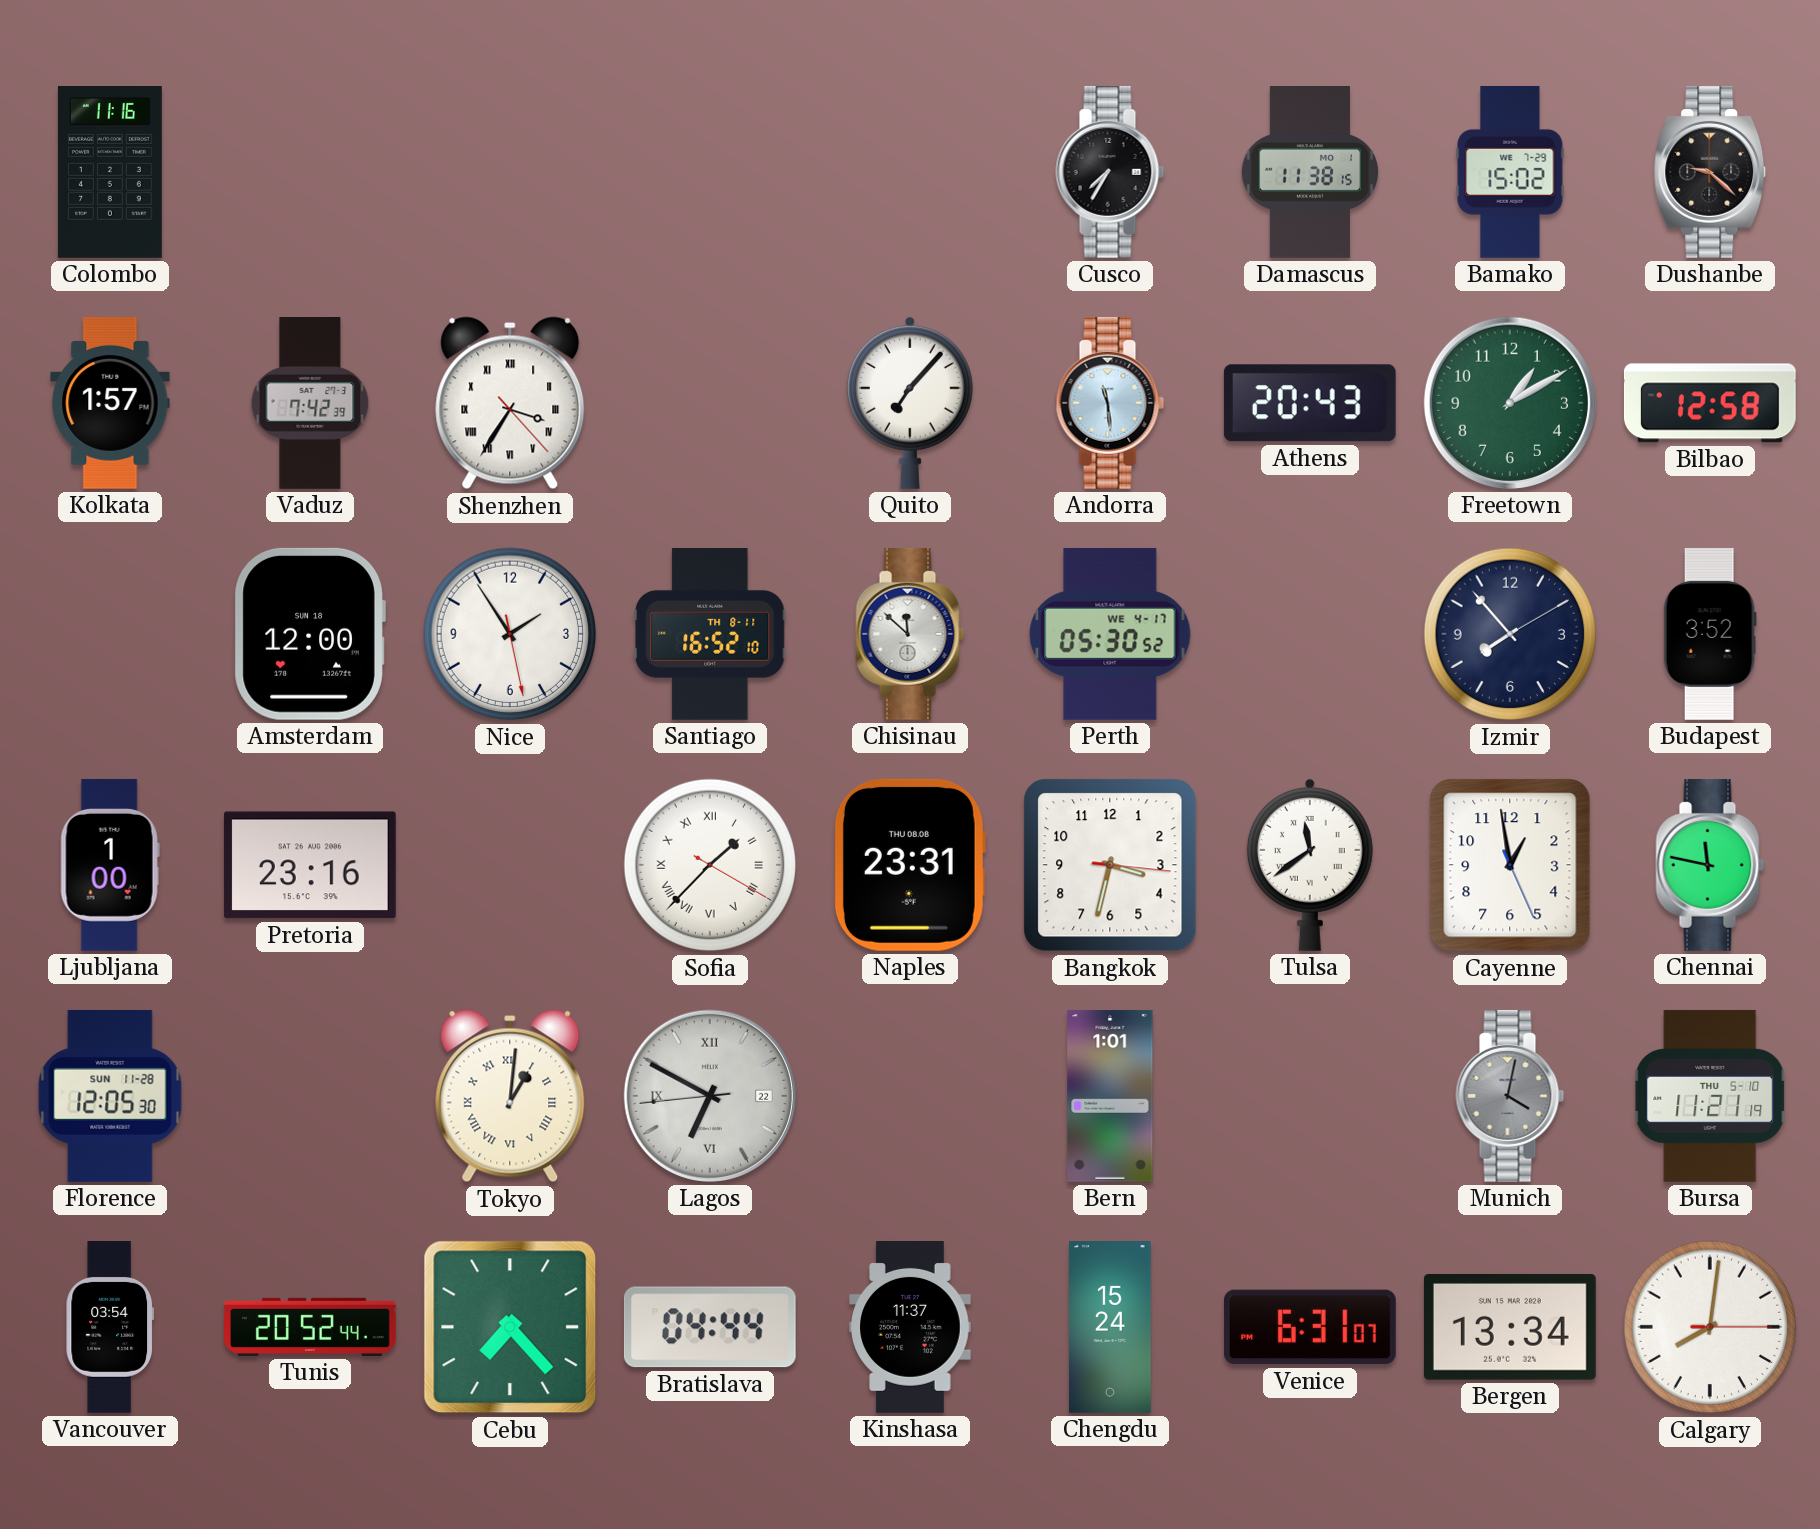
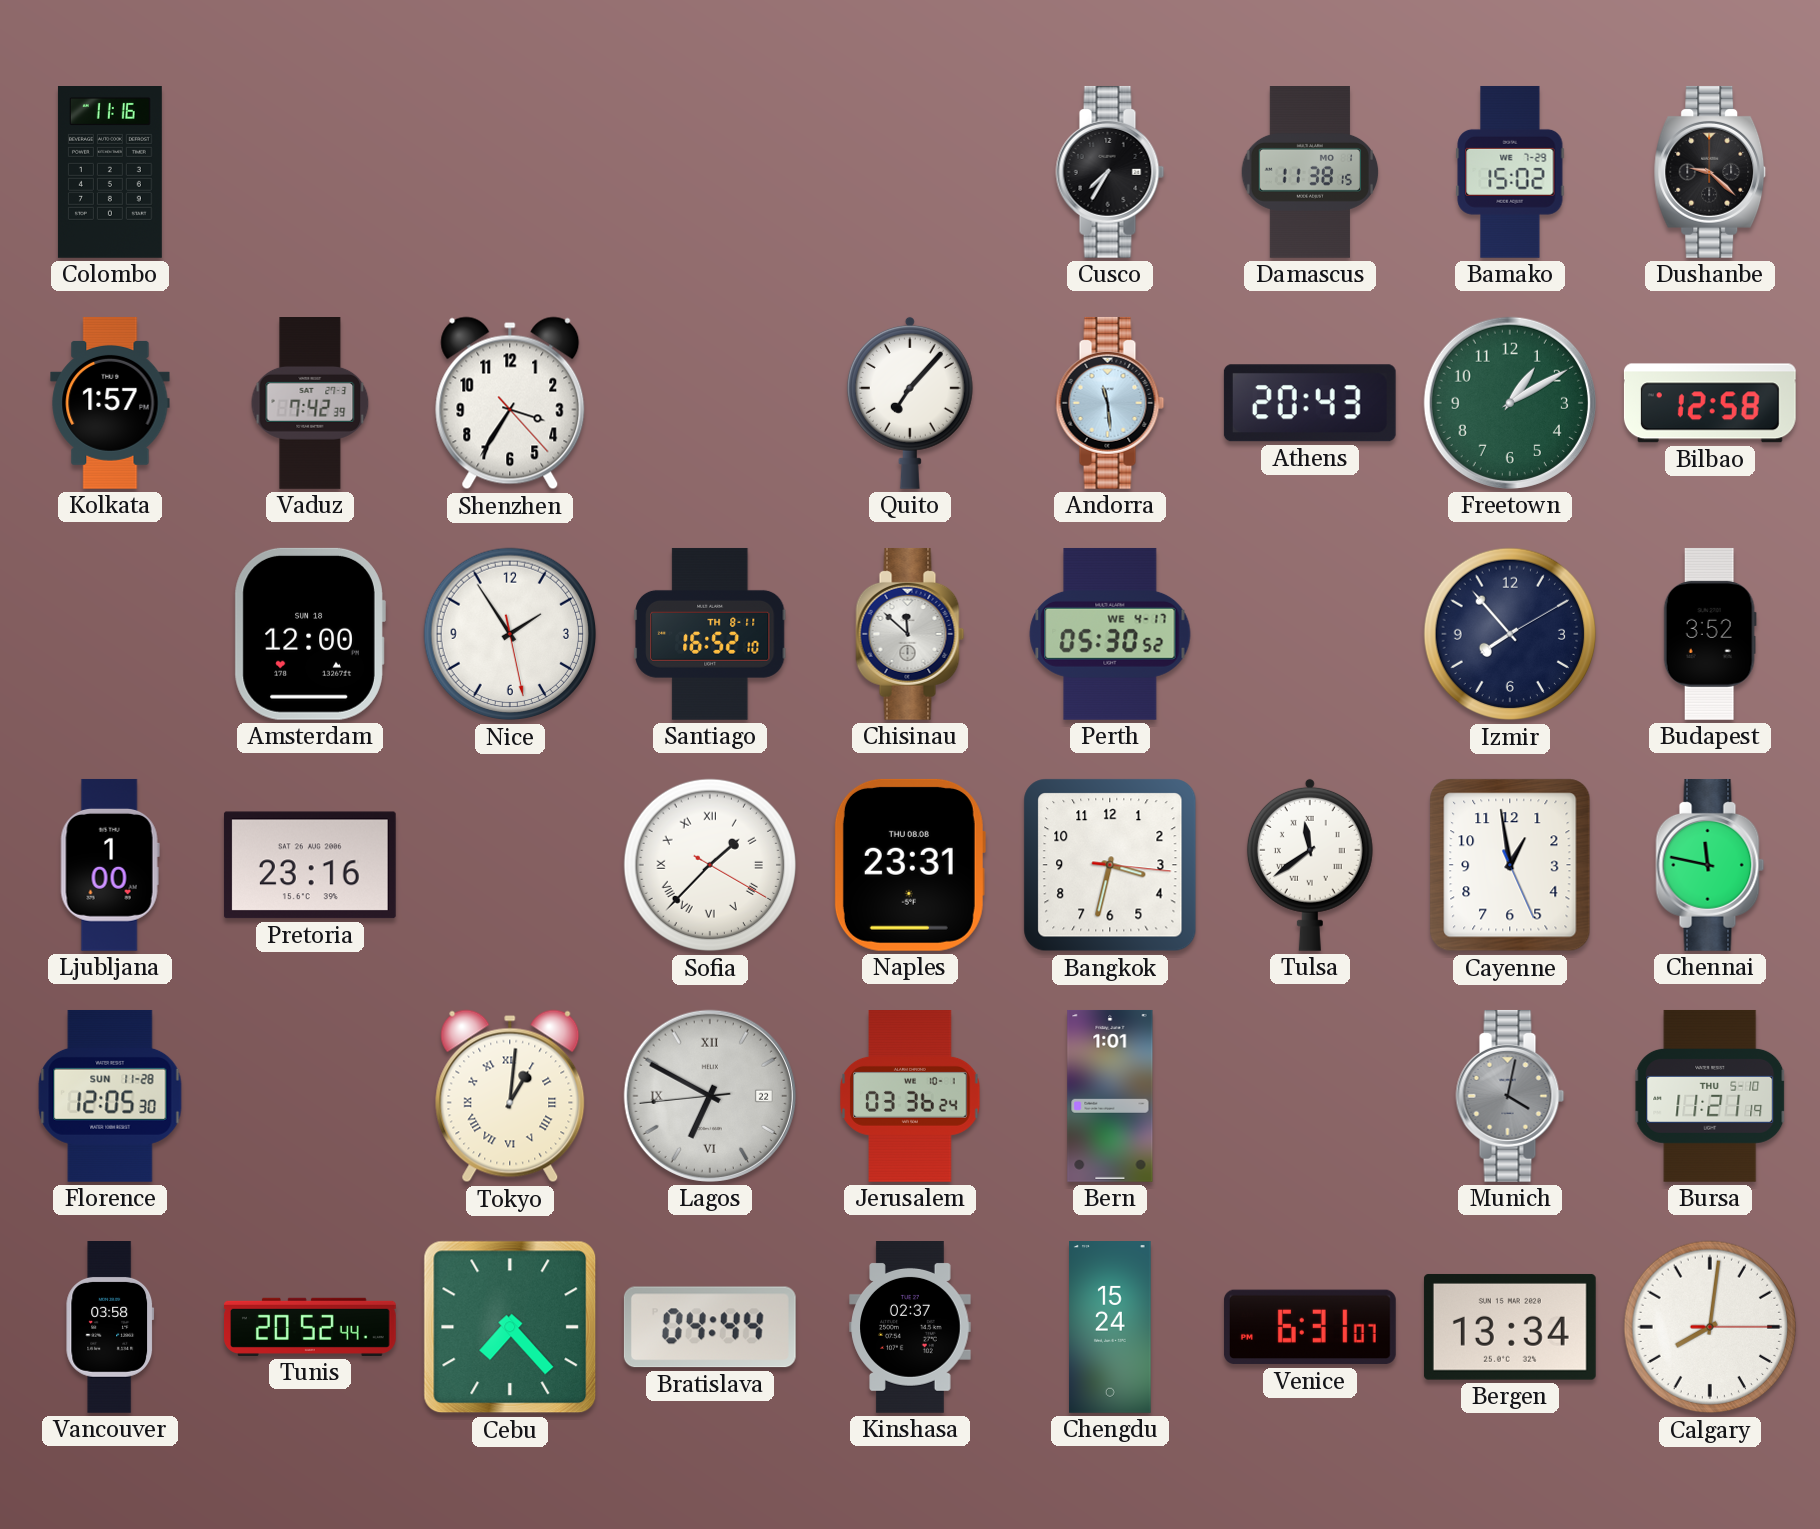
Shenzhen numerals: Roman -> Arabic (510, 403)
Jerusalem: none -> 03:36 (910, 1097)
Vancouver: 03:54 -> 03:58 (110, 1328)
Kinshasa: 11:37 -> 02:37 (910, 1328)
